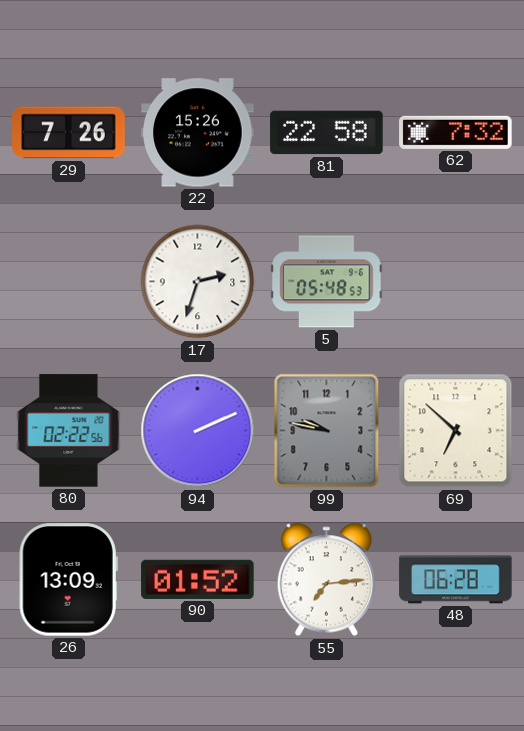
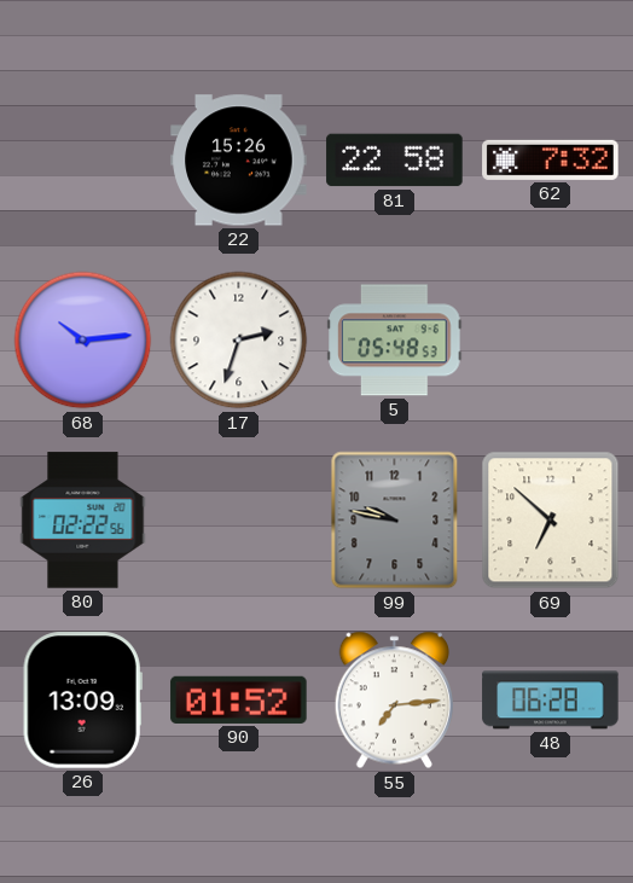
29: 7:26 -> none (69, 133)
68: none -> 10:14 (83, 341)
94: 2:11 -> none (198, 431)
